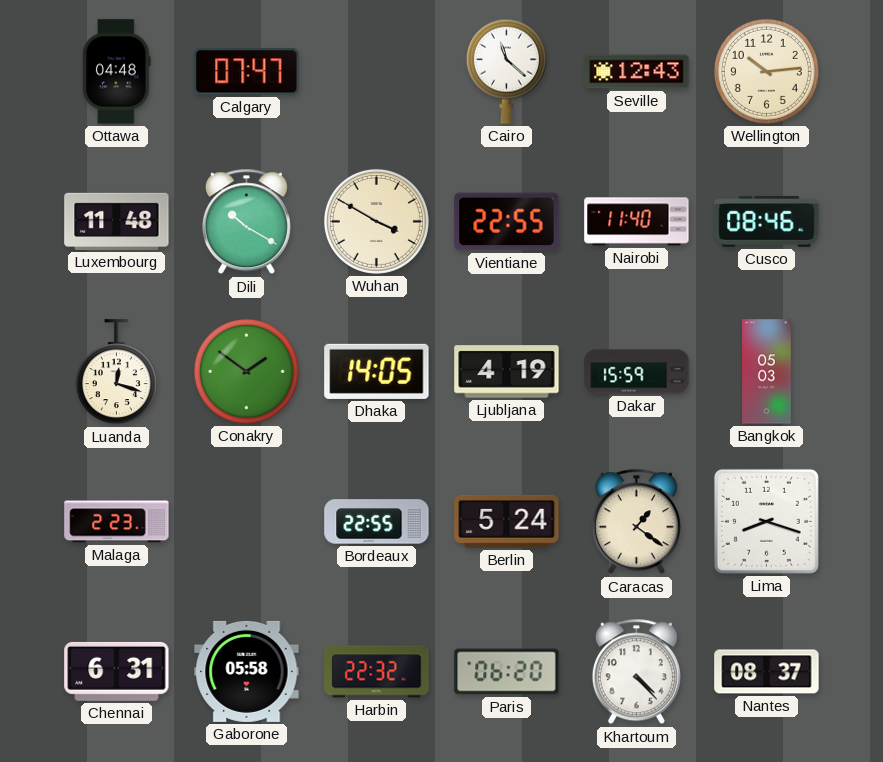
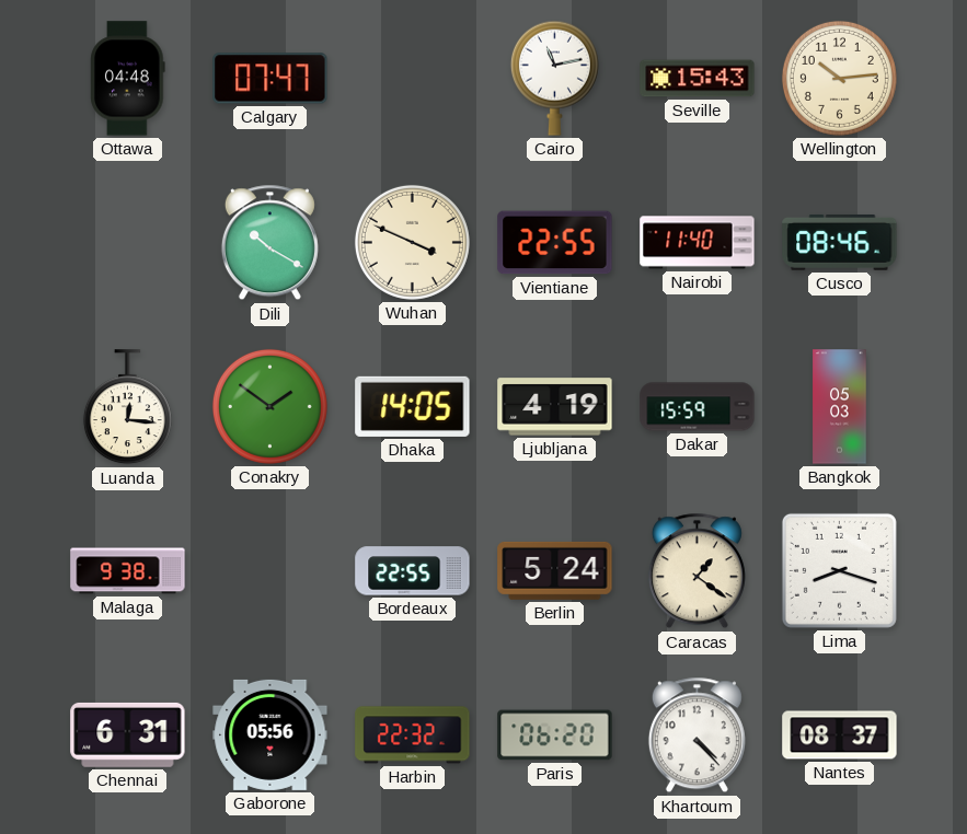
Cairo: 11:22 -> 11:13 (554, 78)
Seville: 12:43 -> 15:43 (698, 79)
Luxembourg: 11:48 -> none (117, 221)
Wuhan: 3:50 -> 3:49 (412, 242)
Luanda: 12:18 -> 12:16 (127, 407)
Malaga: 2:23 -> 9:38 (128, 571)
Gaborone: 05:58 -> 05:56 (270, 734)
